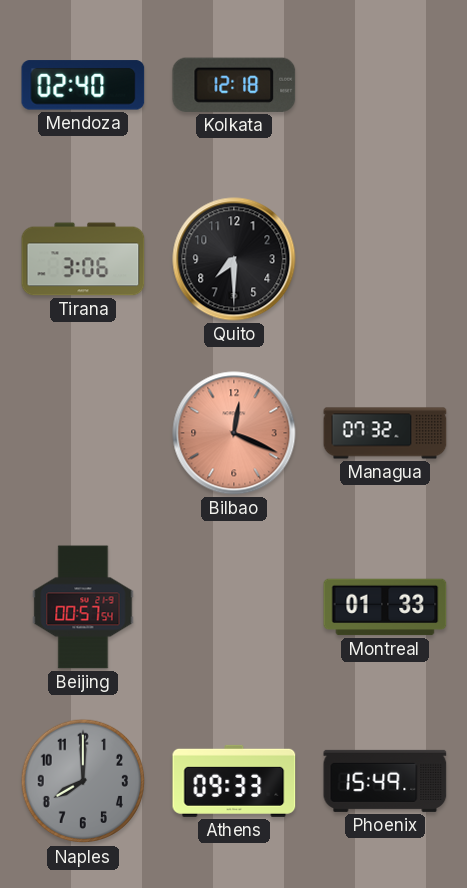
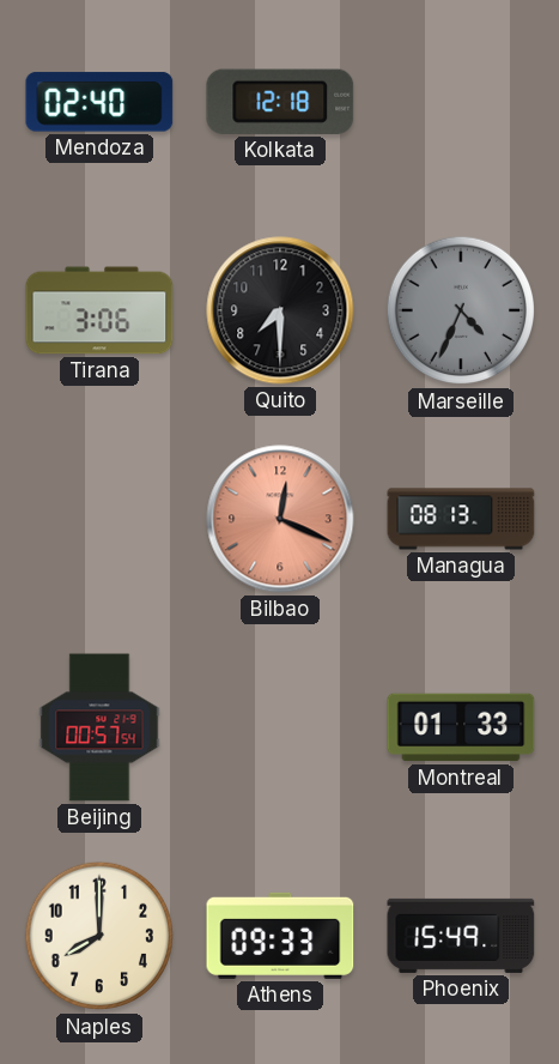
Marseille: none -> 4:34 (461, 310)
Managua: 07:32 -> 08:13 (461, 519)
Naples dial: grey -> cream (99, 936)
